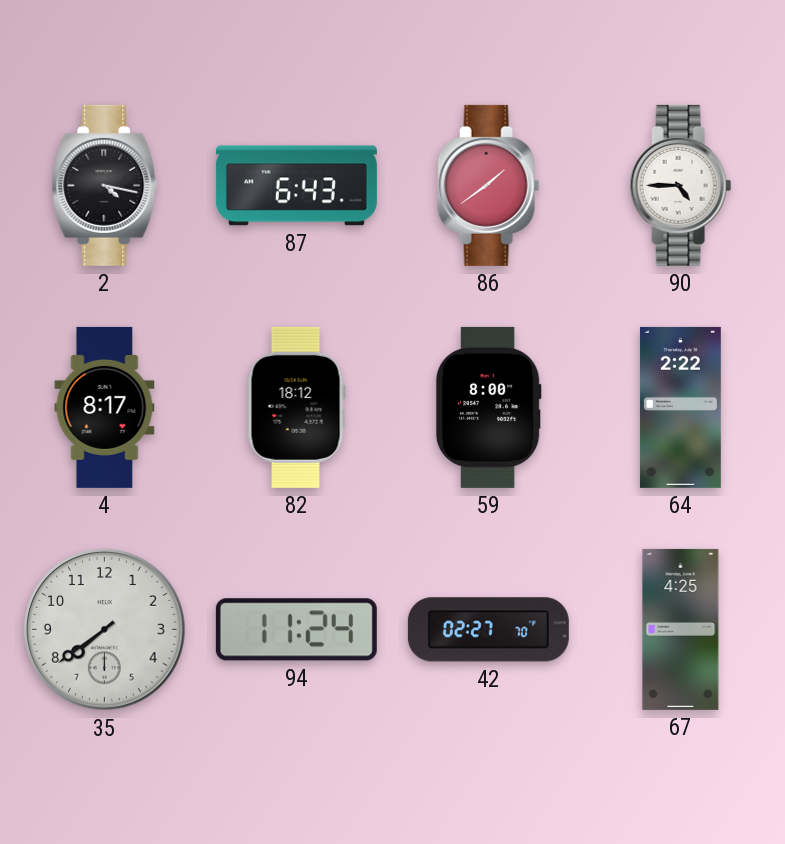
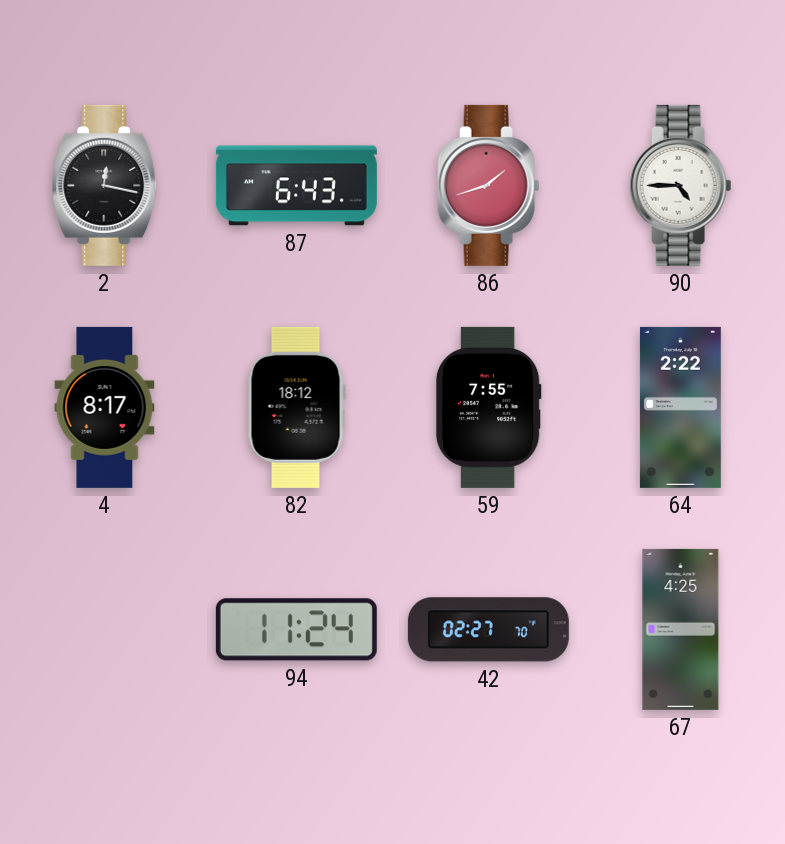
2: 4:17 -> 12:17 (105, 185)
86: 1:39 -> 1:42 (489, 185)
59: 8:00 -> 7:55 (488, 407)
35: 7:39 -> none (105, 630)
